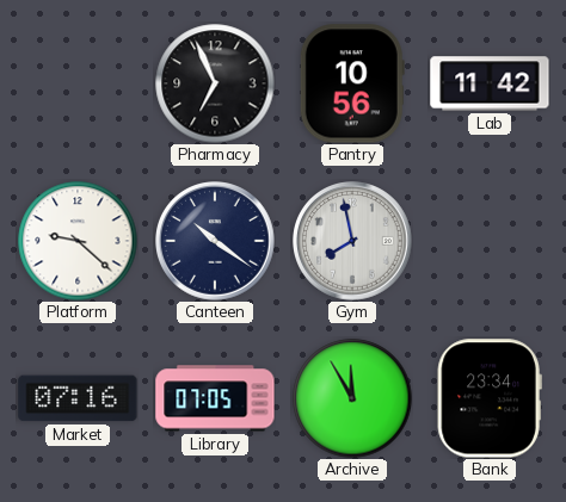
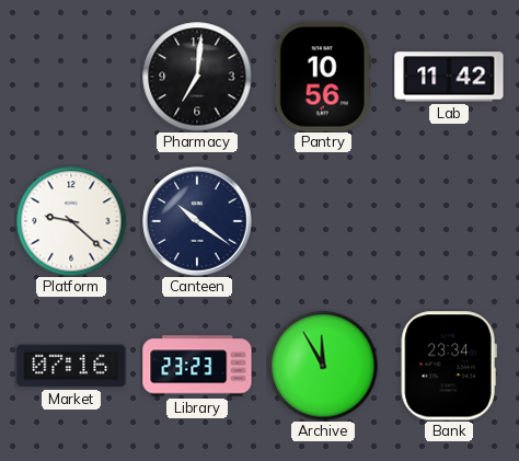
Pharmacy: 6:56 -> 7:01 (197, 77)
Gym: 7:58 -> none (352, 241)
Library: 07:05 -> 23:23 (197, 366)
